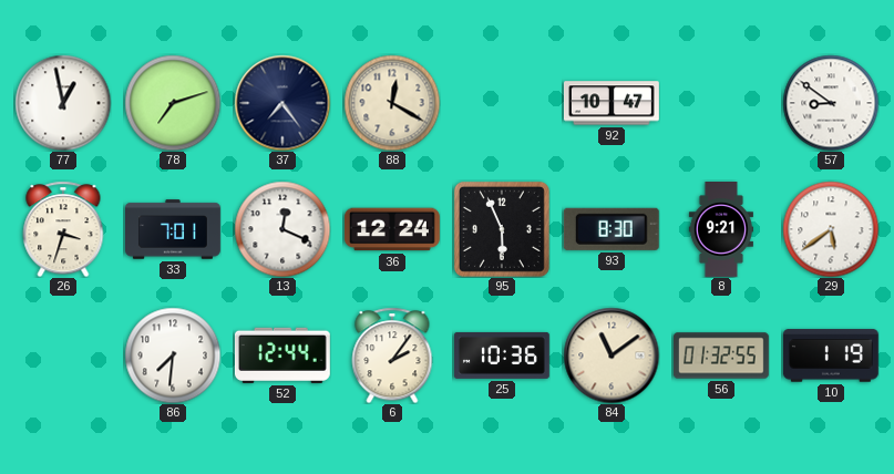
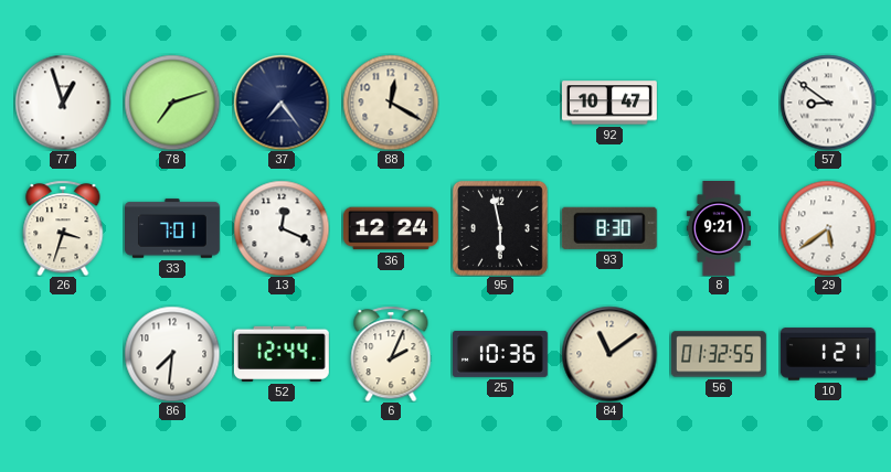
77: 12:58 -> 12:57 (63, 103)
95: 5:56 -> 5:58 (500, 228)
6: 2:06 -> 2:04 (391, 354)
10: 1:19 -> 1:21 (828, 354)
